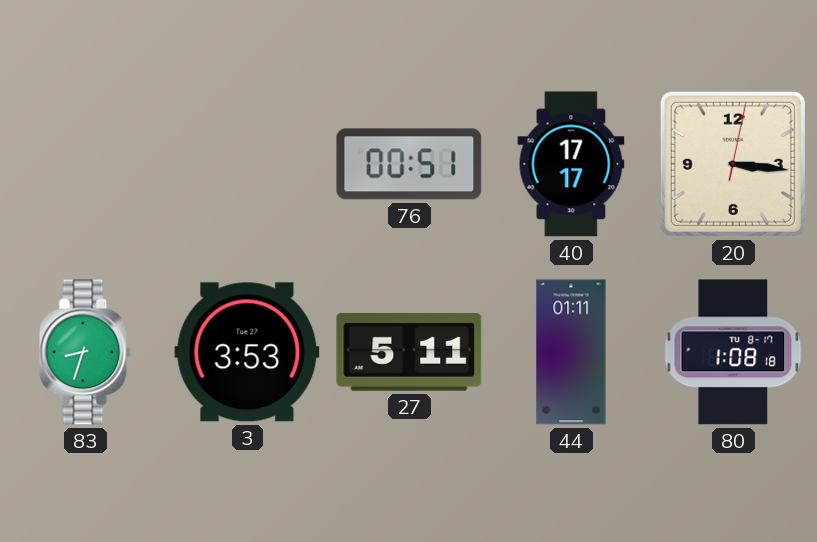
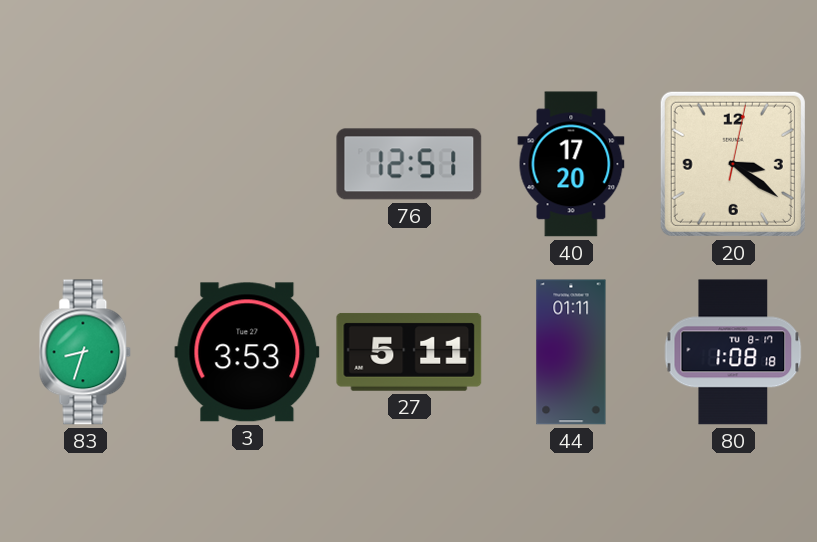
76: 00:51 -> 12:51 (409, 164)
40: 17:17 -> 17:20 (571, 164)
20: 3:16 -> 3:21 (733, 164)
